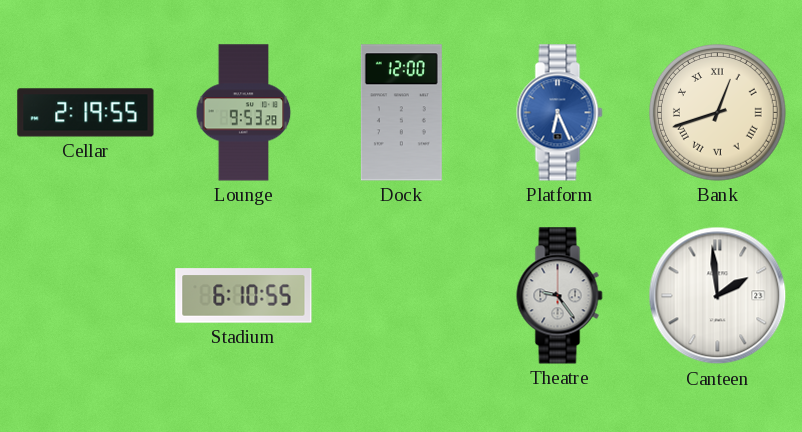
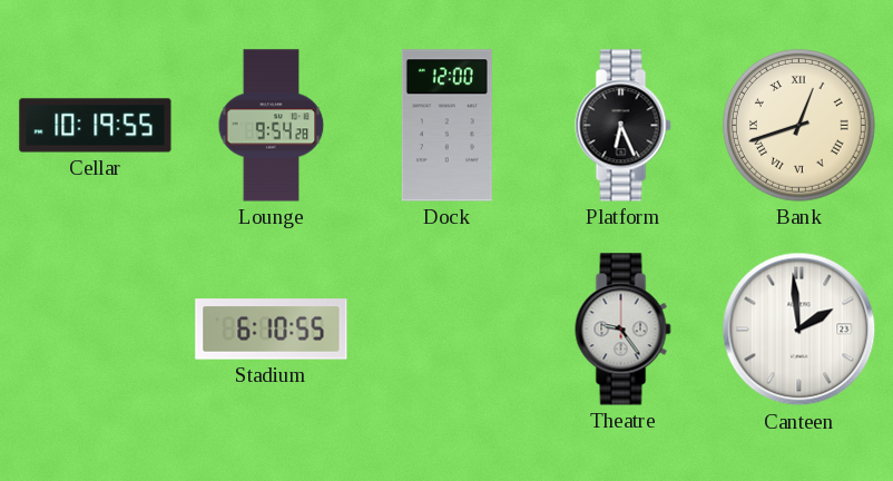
Cellar: 2:19 -> 10:19 (96, 126)
Lounge: 9:53 -> 9:54 (272, 126)
Platform dial: blue -> black (624, 126)
